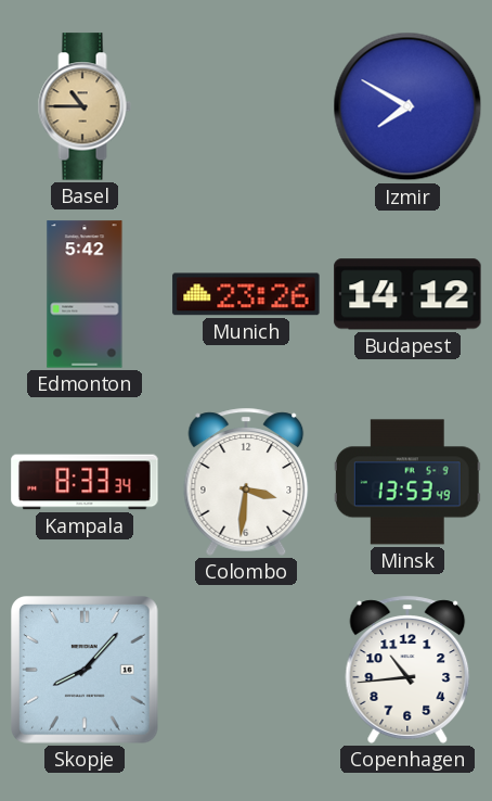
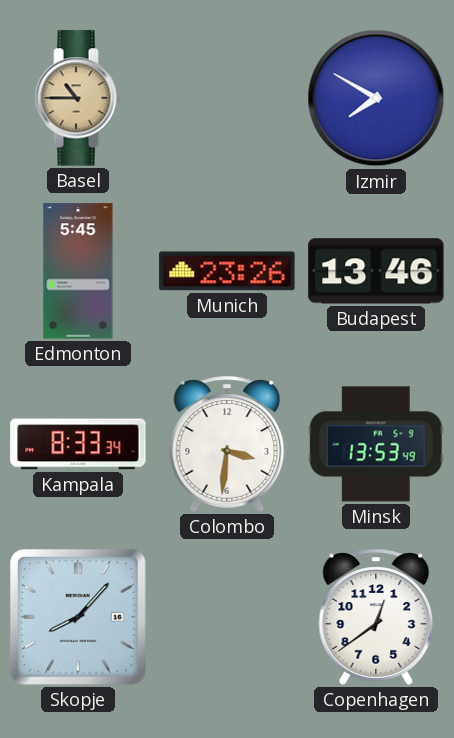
Edmonton: 5:42 -> 5:45 (78, 271)
Budapest: 14:12 -> 13:46 (376, 271)
Copenhagen: 10:44 -> 12:39 (376, 617)
